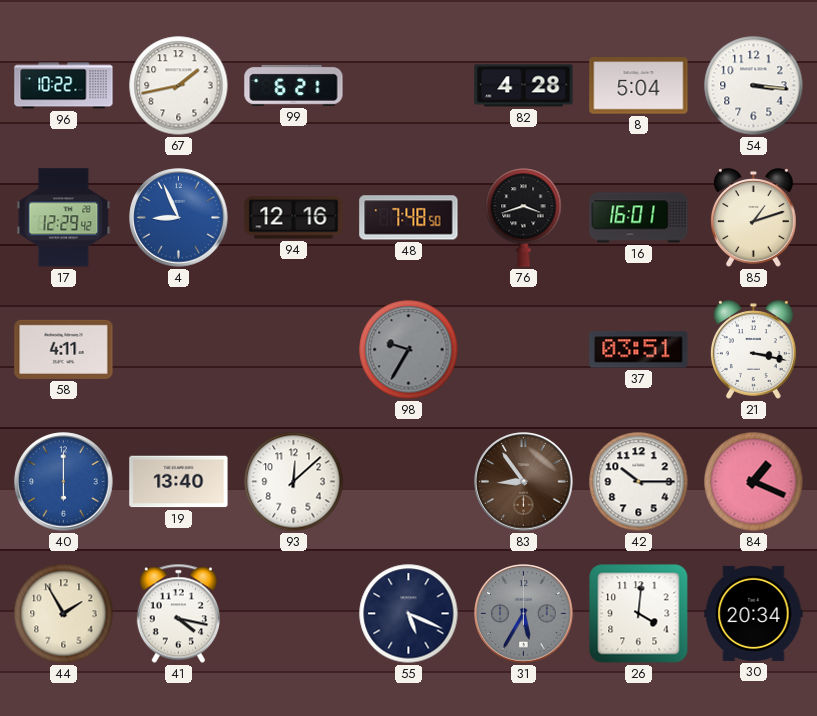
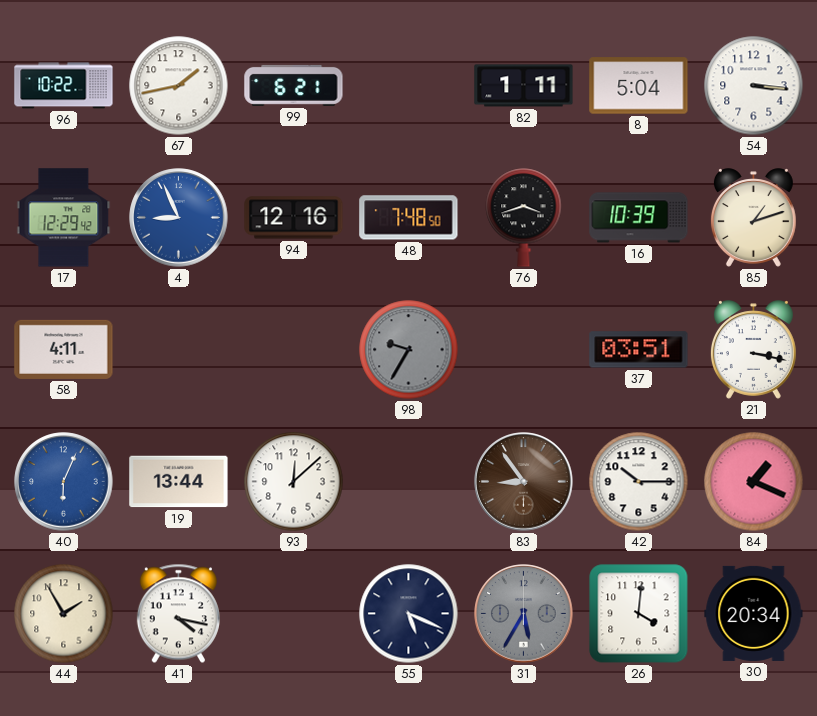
82: 4:28 -> 1:11 (524, 86)
16: 16:01 -> 10:39 (639, 218)
40: 6:00 -> 6:04 (64, 482)
19: 13:40 -> 13:44 (179, 482)
